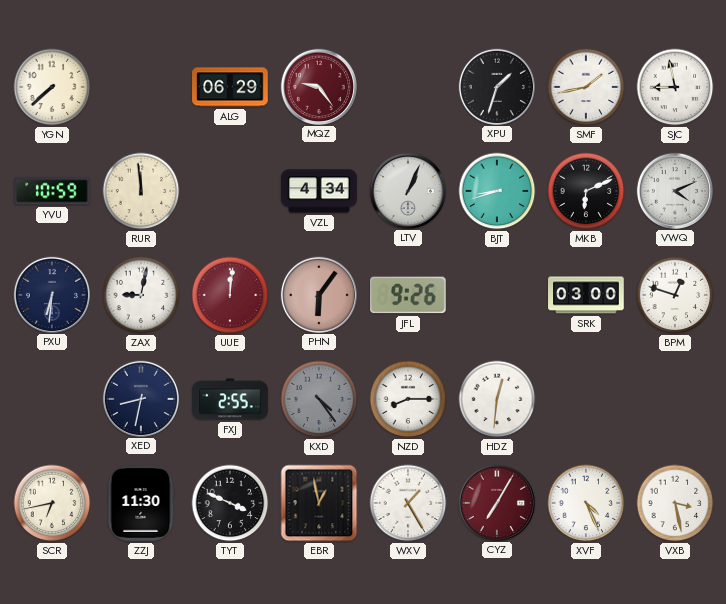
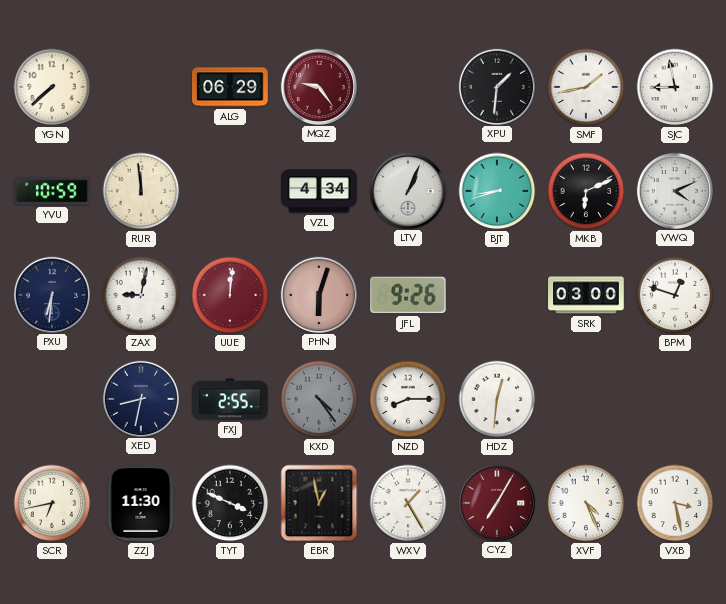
XPU: 1:33 -> 1:31 (496, 86)
PHN: 6:06 -> 6:03 (318, 294)
